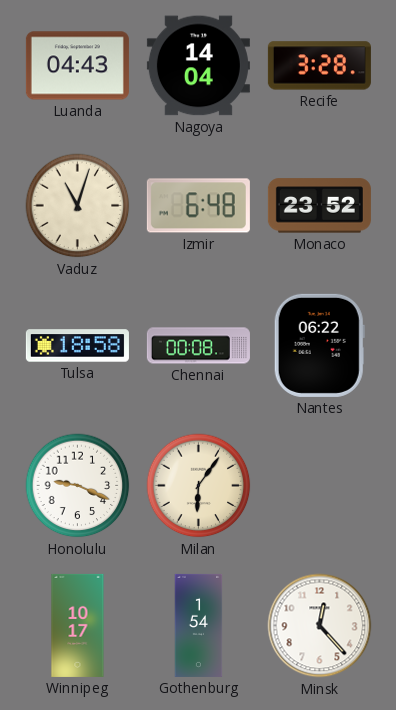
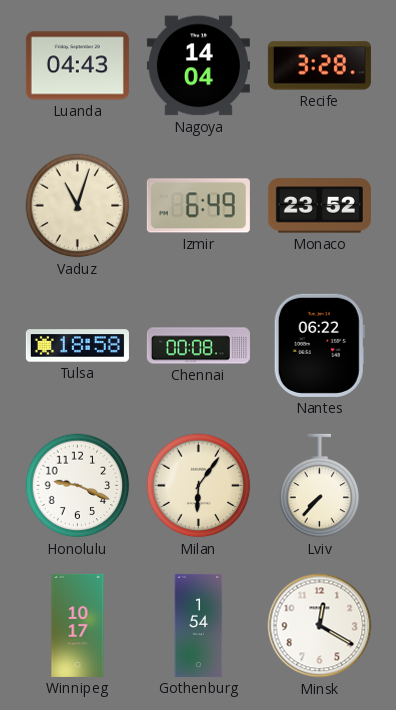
Izmir: 6:48 -> 6:49 (198, 206)
Lviv: none -> 7:37 (320, 486)
Minsk: 12:23 -> 12:20 (320, 626)
